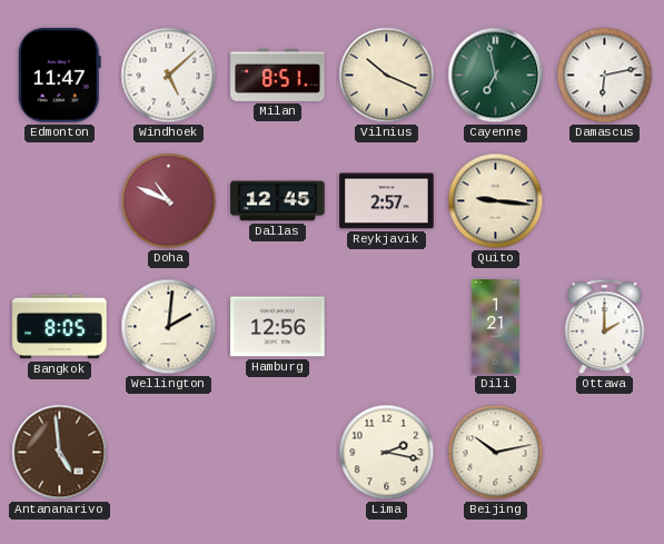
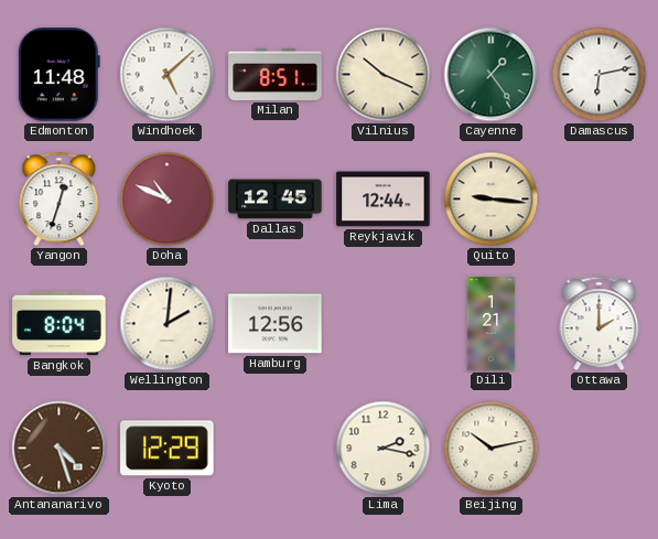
Edmonton: 11:47 -> 11:48 (58, 75)
Cayenne: 6:58 -> 1:24 (492, 75)
Yangon: none -> 12:33 (60, 200)
Reykjavik: 2:57 -> 12:44 (384, 200)
Bangkok: 8:05 -> 8:04 (60, 324)
Antananarivo: 4:59 -> 4:27 (60, 449)
Kyoto: none -> 12:29 (168, 449)
